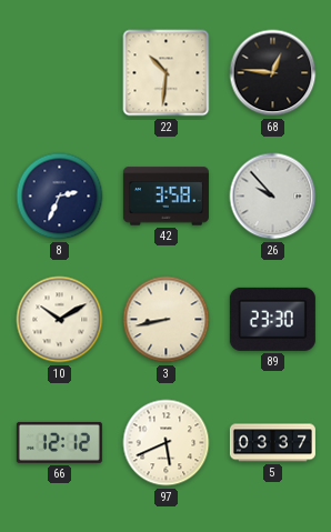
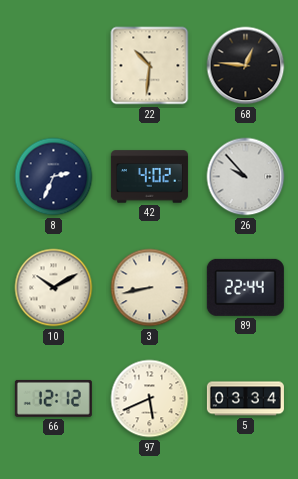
42: 3:58 -> 4:02 (149, 177)
89: 23:30 -> 22:44 (245, 287)
5: 03:37 -> 03:34 (245, 399)
